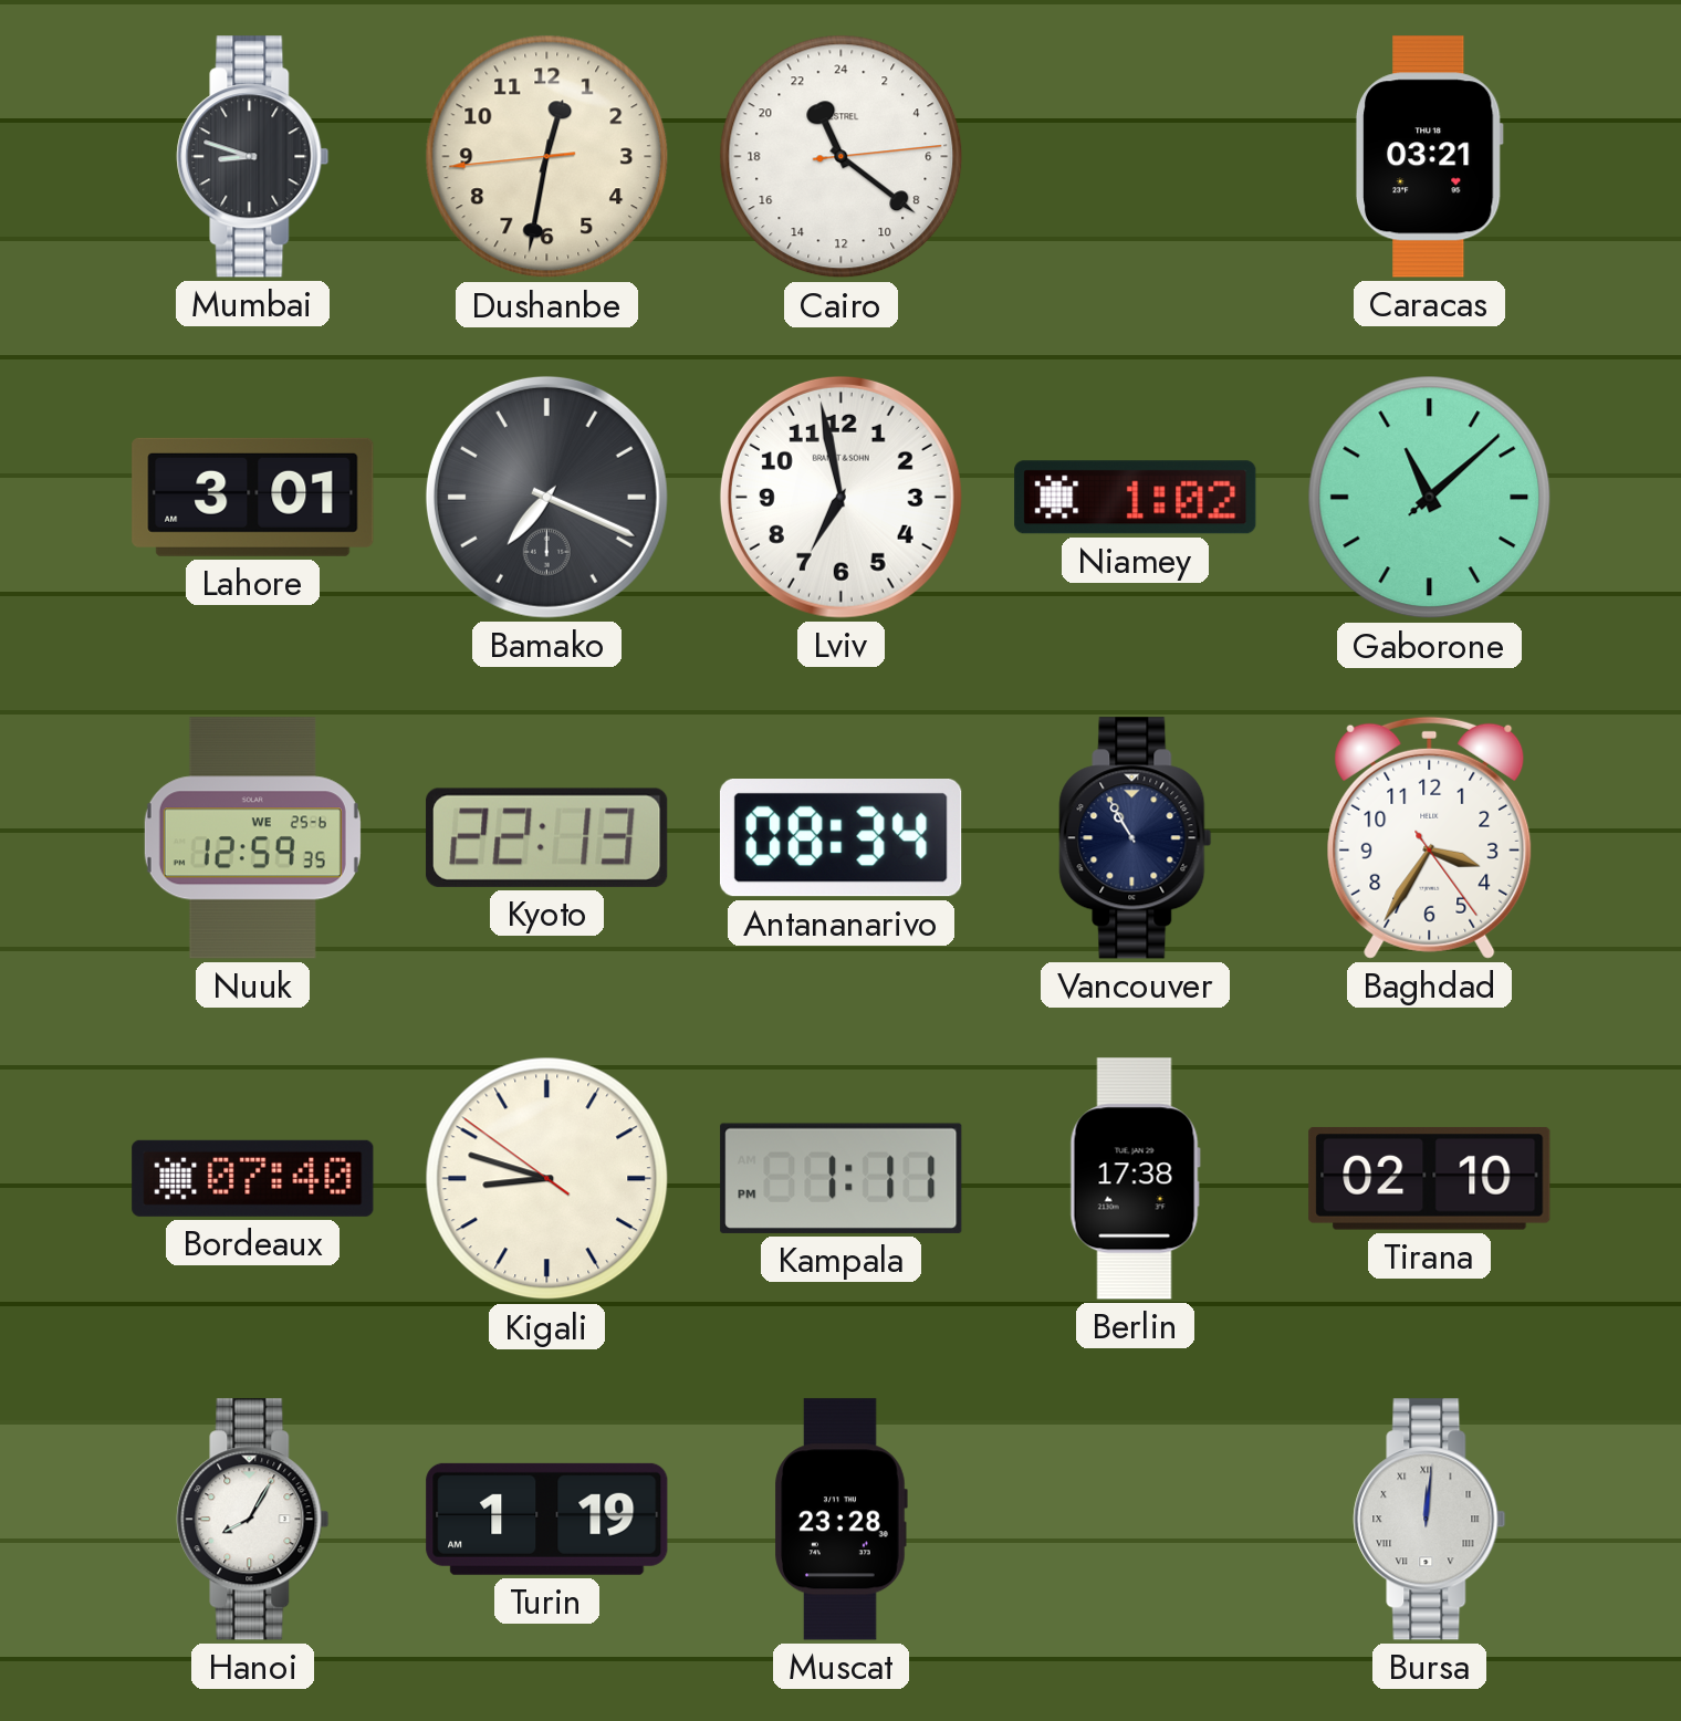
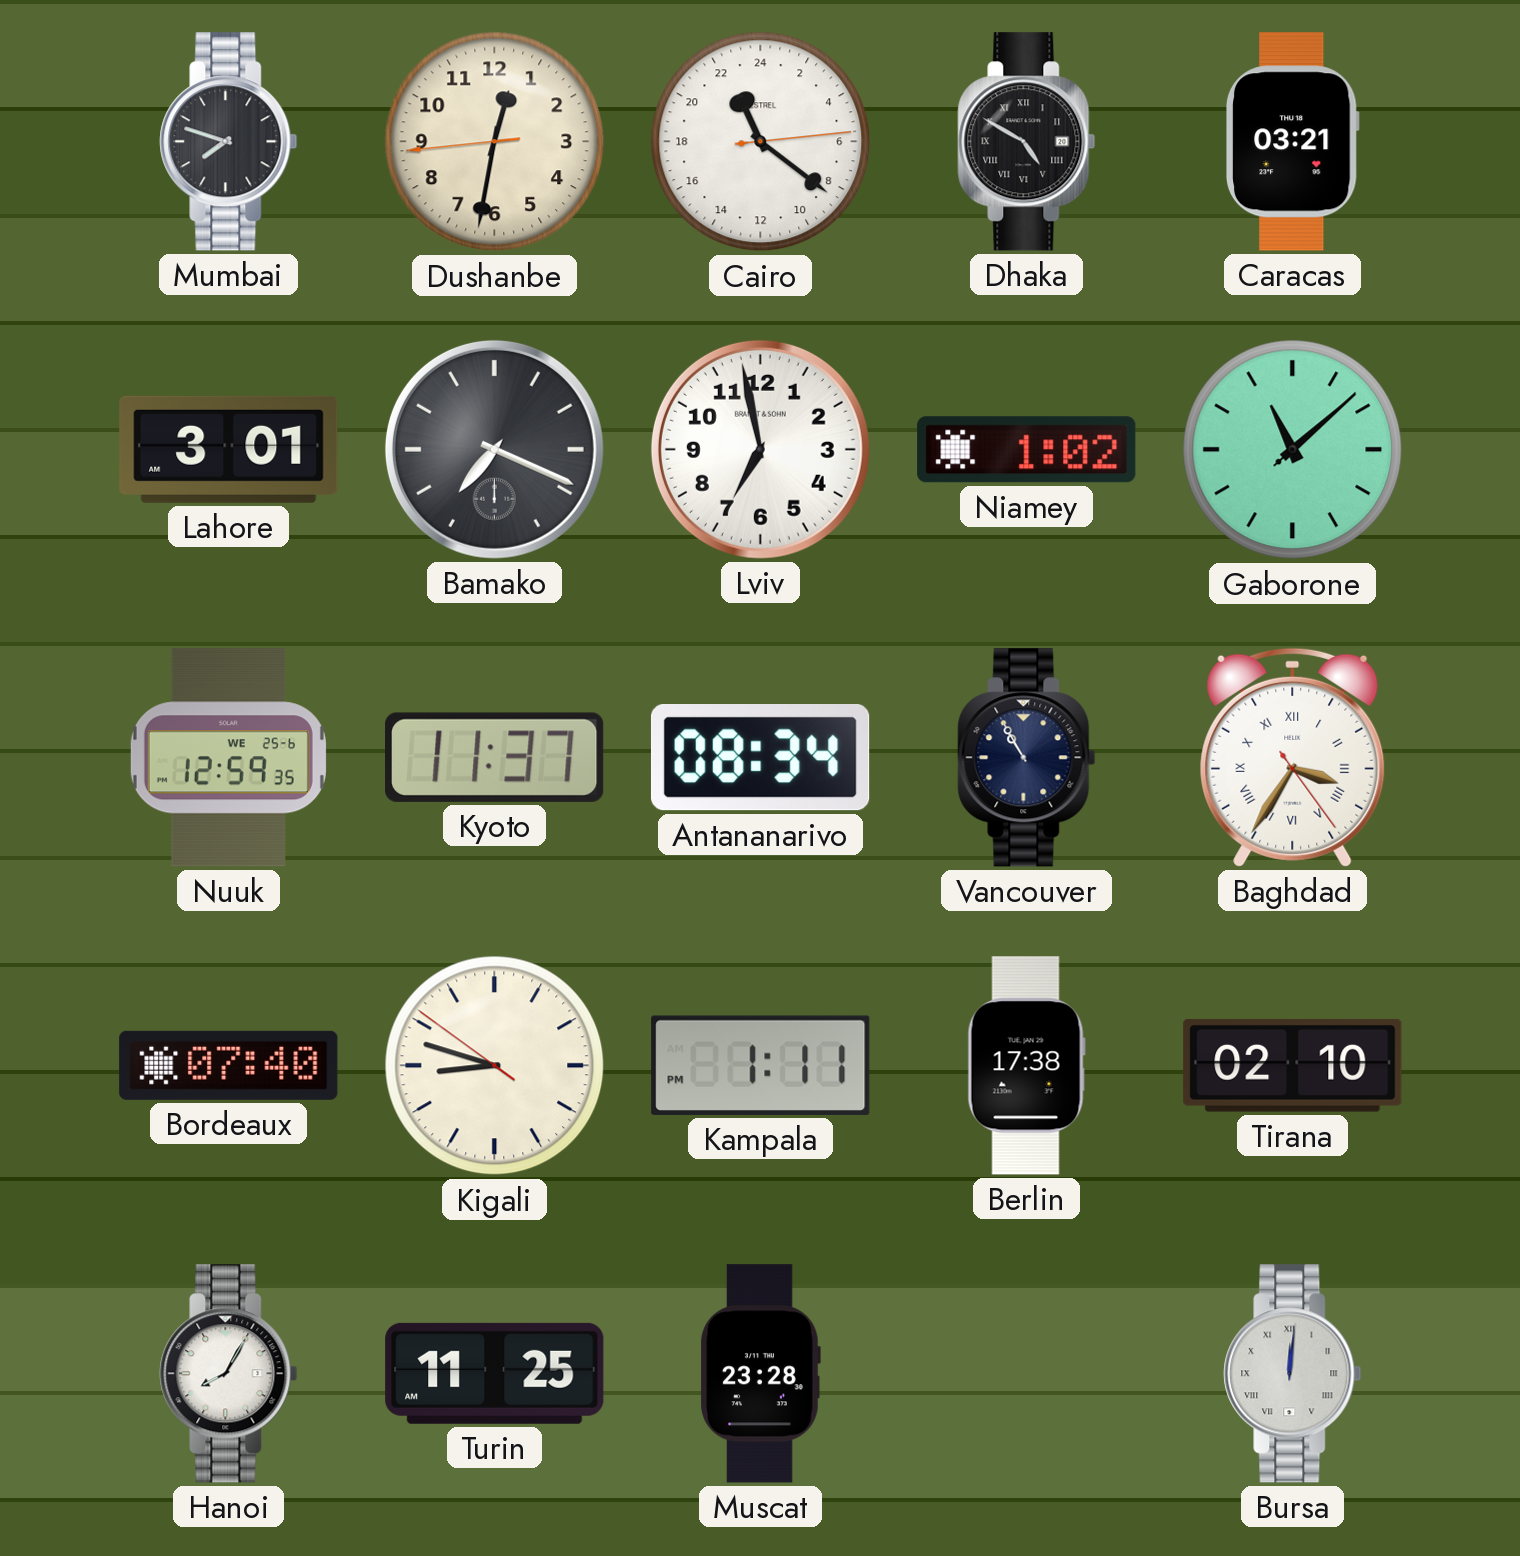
Mumbai: 8:48 -> 7:48 (229, 142)
Dhaka: none -> 4:50 (1027, 142)
Kyoto: 22:13 -> 11:37 (495, 757)
Baghdad numerals: Arabic -> Roman (1293, 757)
Turin: 1:19 -> 11:25 (495, 1373)
